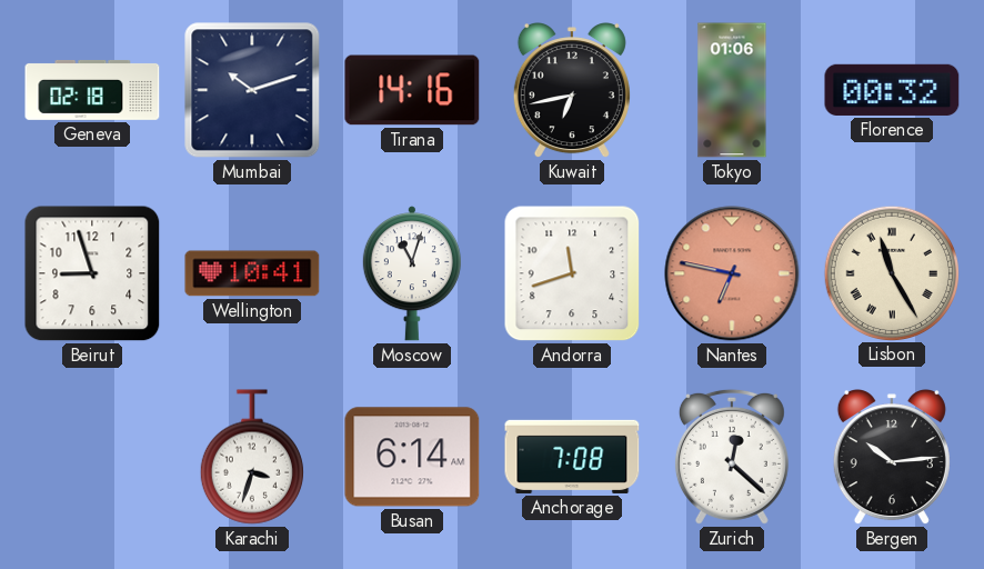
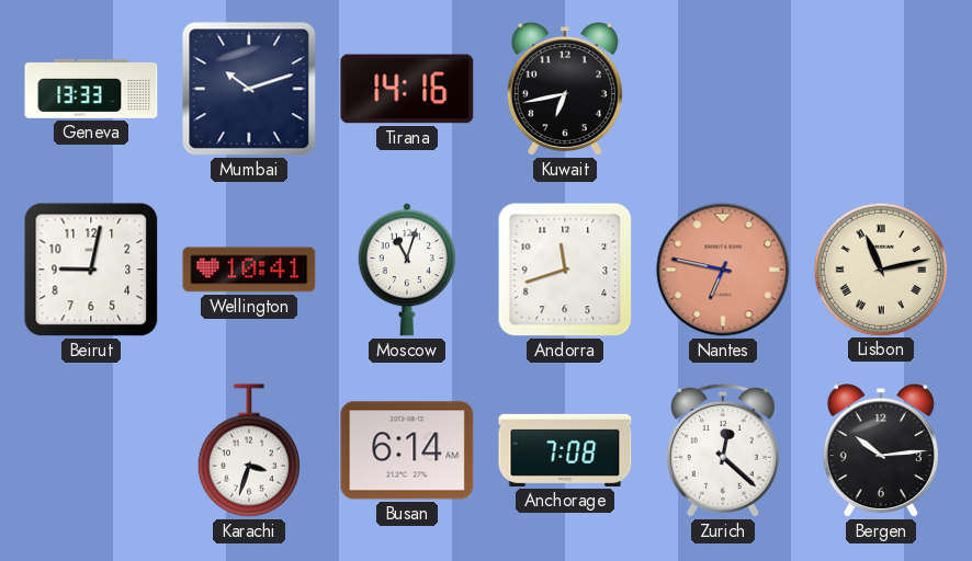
Geneva: 02:18 -> 13:33 (91, 89)
Tokyo: 01:06 -> none (732, 90)
Florence: 00:32 -> none (892, 90)
Beirut: 8:57 -> 9:02 (91, 270)
Lisbon: 11:25 -> 11:13 (880, 268)
